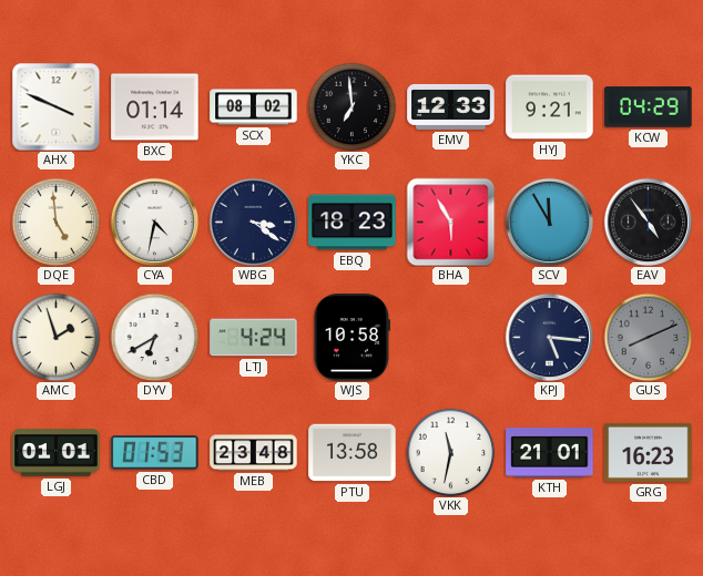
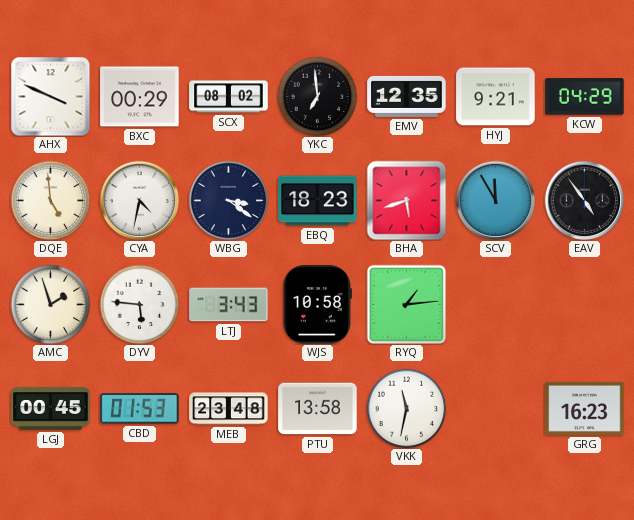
BXC: 01:14 -> 00:29 (140, 97)
EMV: 12:33 -> 12:35 (407, 96)
BHA: 5:55 -> 5:42 (406, 200)
DYV: 6:40 -> 5:46 (139, 304)
LTJ: 4:24 -> 3:43 (229, 305)
RYQ: none -> 1:14 (406, 304)
KPJ: 5:16 -> none (549, 337)
GUS: 8:11 -> none (648, 337)
LGJ: 01:01 -> 00:45 (51, 409)
KTH: 21:01 -> none (550, 453)
